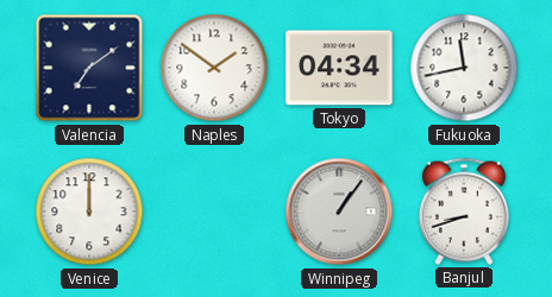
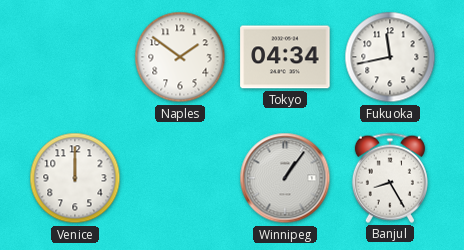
Valencia: 7:09 -> none (89, 68)
Banjul: 8:42 -> 8:25 (390, 178)
